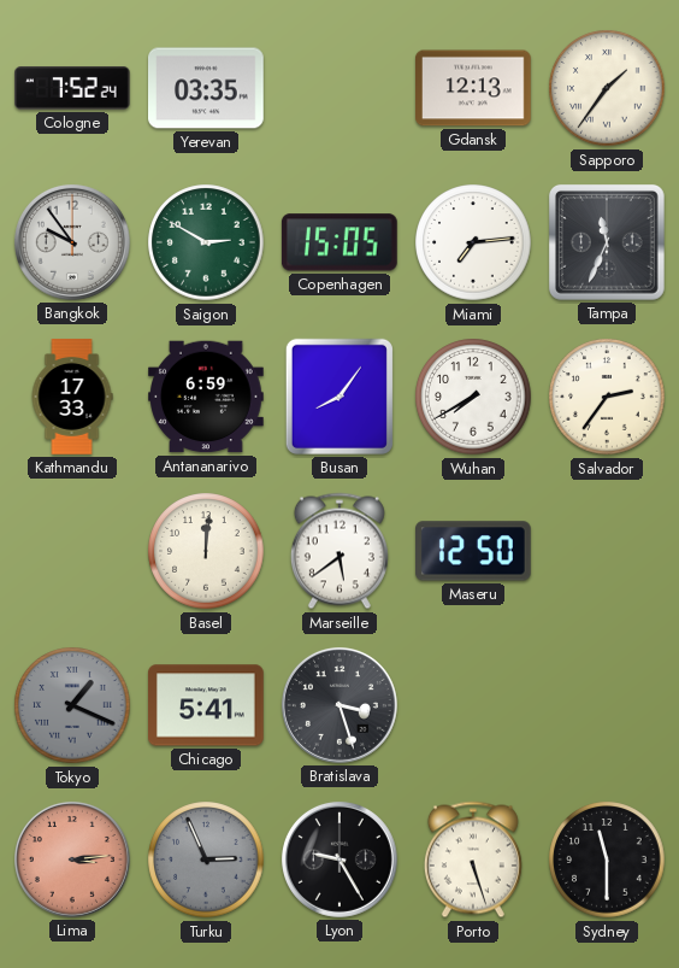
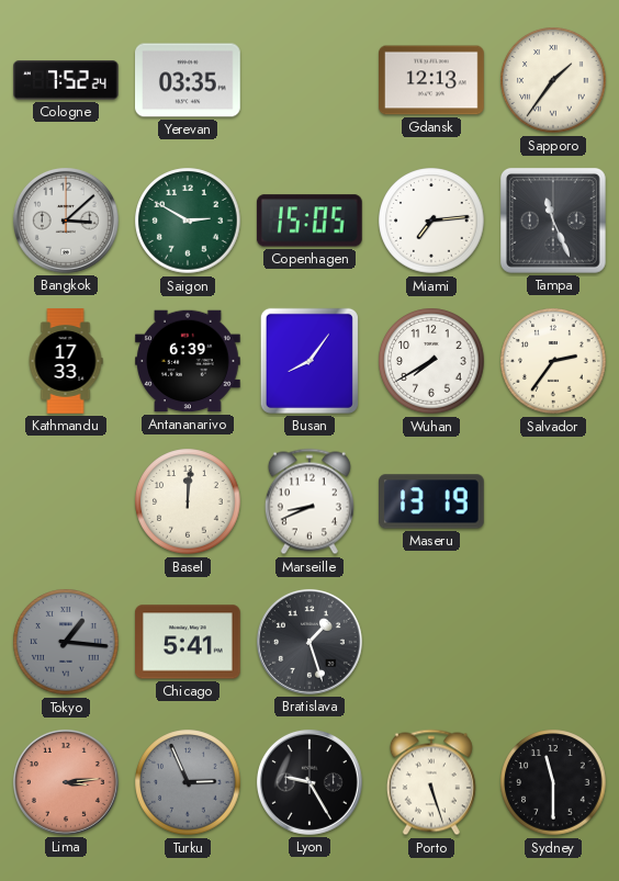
Bangkok: 9:54 -> 3:08 (66, 221)
Tampa: 11:34 -> 11:26 (553, 221)
Antananarivo: 6:59 -> 6:39 (189, 361)
Marseille: 5:39 -> 8:41 (309, 501)
Maseru: 12:50 -> 13:19 (432, 501)
Tokyo: 1:19 -> 1:16 (66, 642)
Bratislava: 3:27 -> 1:27 (309, 642)
